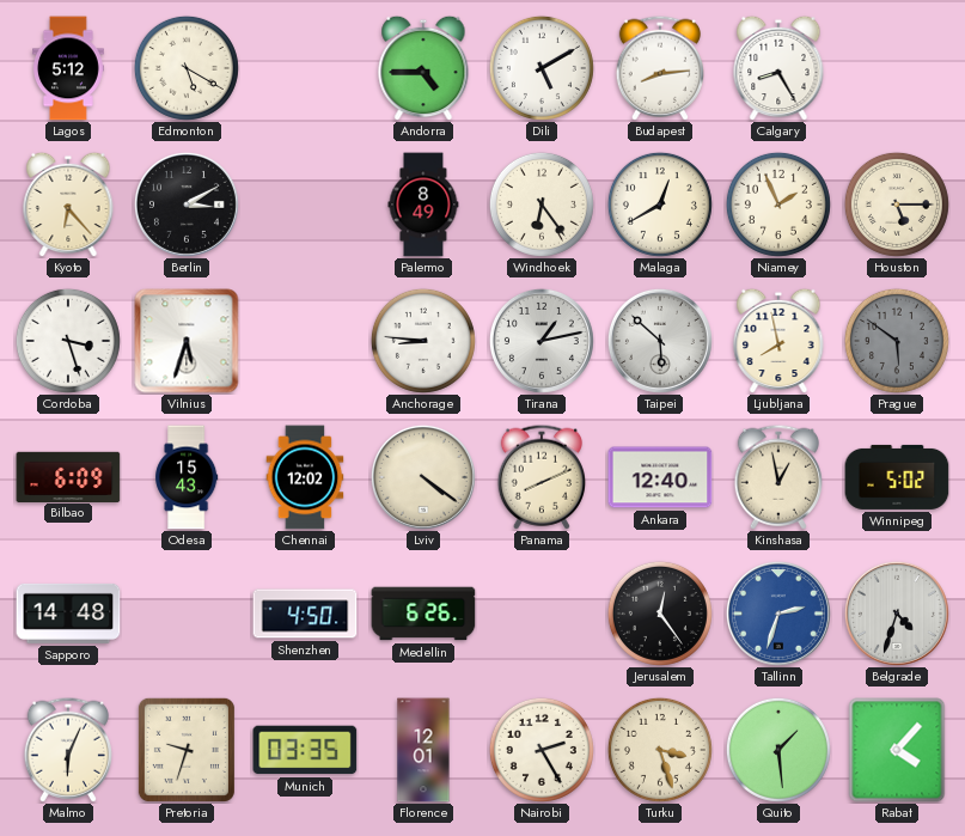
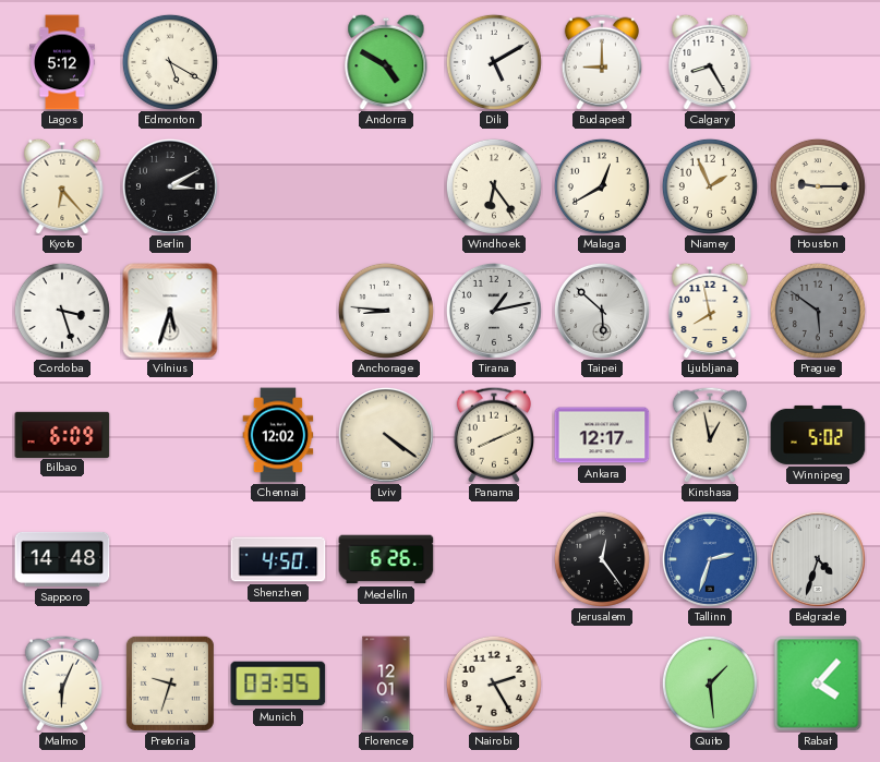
Andorra: 4:45 -> 4:50 (386, 62)
Budapest: 8:14 -> 9:00 (601, 62)
Palermo: 8:49 -> none (423, 205)
Houston: 5:15 -> 9:15 (818, 186)
Odesa: 15:43 -> none (187, 477)
Ankara: 12:40 -> 12:17 (602, 435)
Turku: 3:27 -> none (660, 750)
